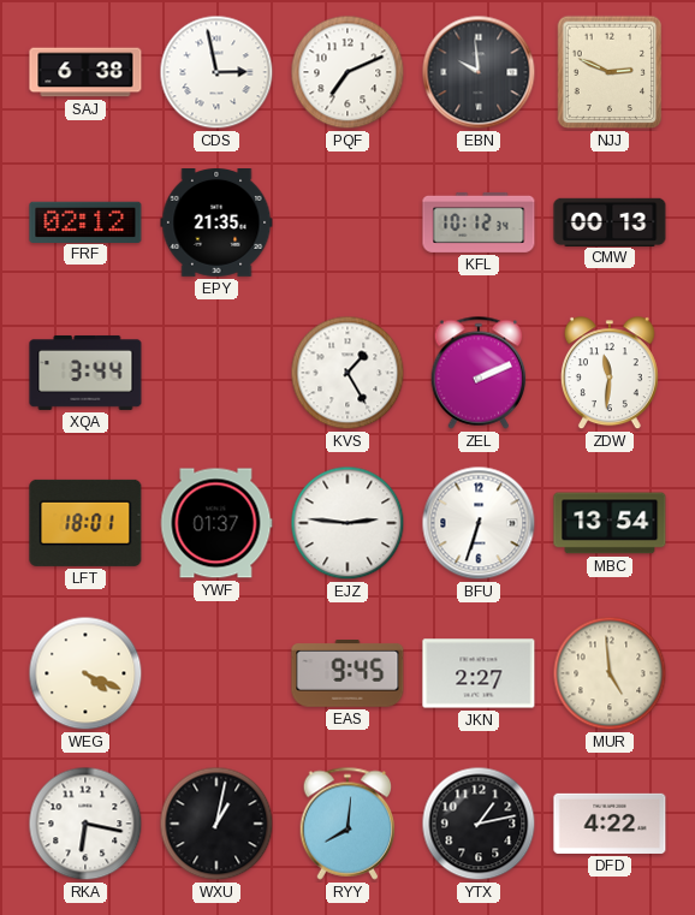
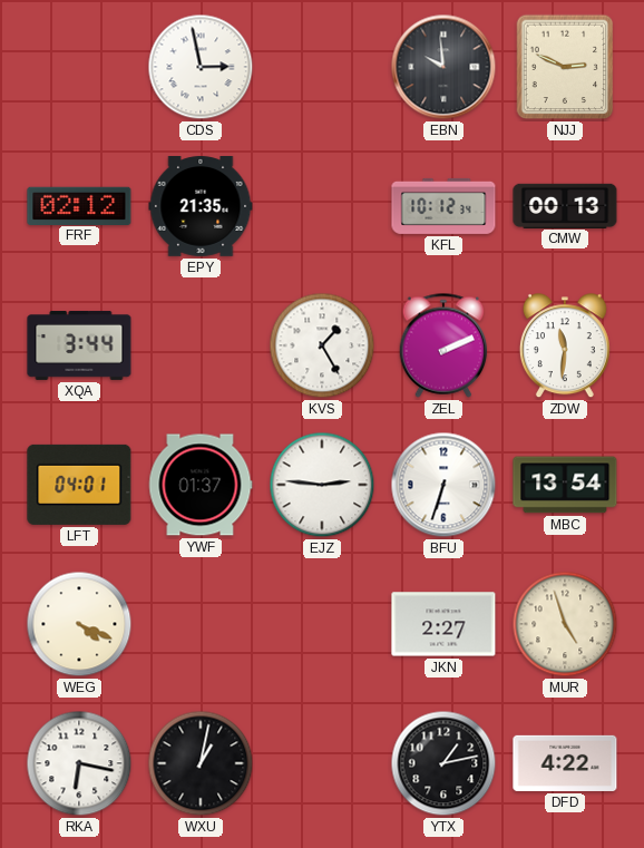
SAJ: 6:38 -> none (85, 72)
PQF: 7:11 -> none (348, 72)
LFT: 18:01 -> 04:01 (79, 485)
EAS: 9:45 -> none (348, 675)
MUR: 4:59 -> 4:57 (565, 624)
RYY: 8:01 -> none (348, 824)
